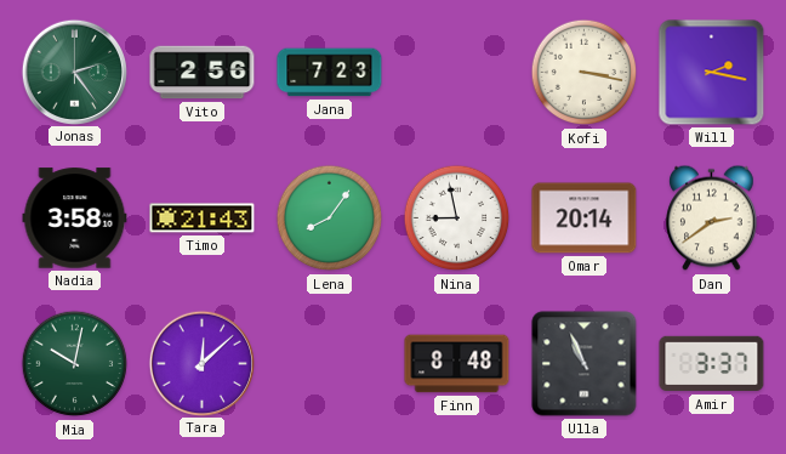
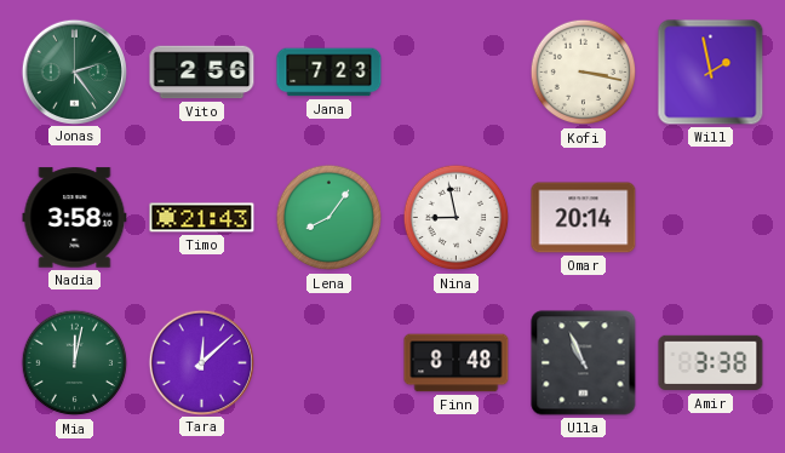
Will: 2:17 -> 1:58 (711, 73)
Dan: 2:39 -> none (712, 219)
Mia: 10:02 -> 12:02 (75, 363)
Amir: 3:37 -> 3:38 (711, 363)
